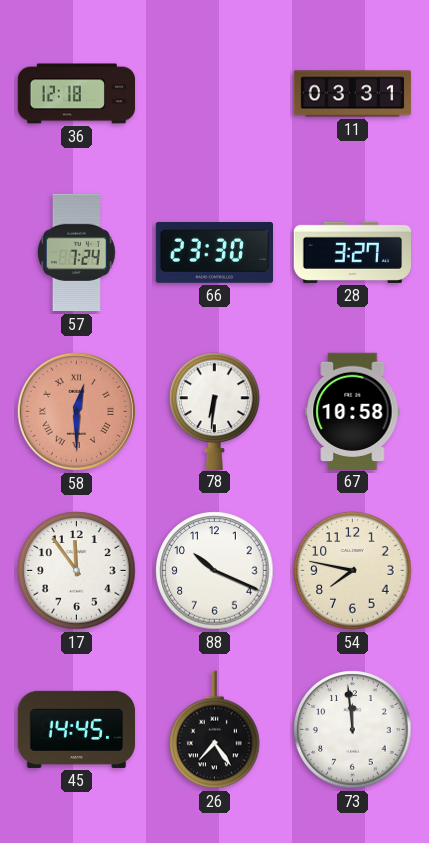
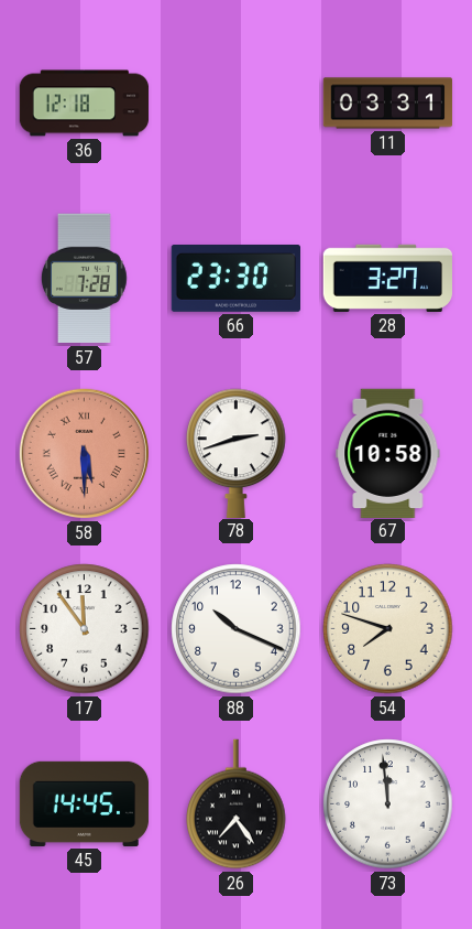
57: 7:24 -> 7:28 (84, 279)
58: 12:30 -> 5:30 (84, 453)
78: 6:31 -> 2:42 (237, 453)
54: 7:47 -> 7:48 (388, 629)
